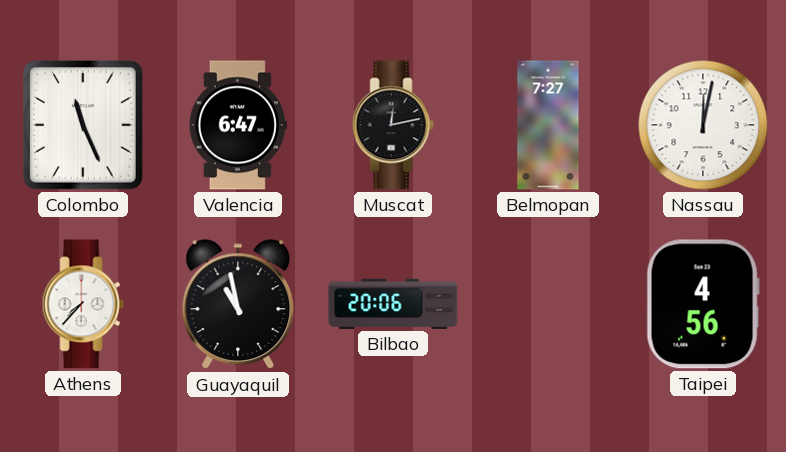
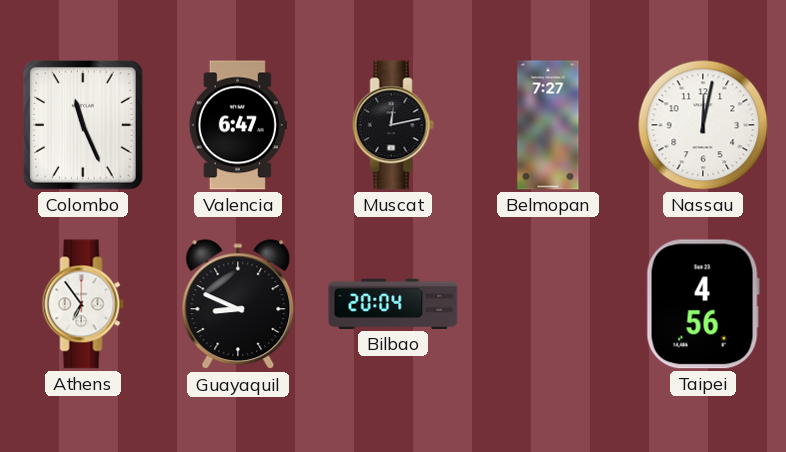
Athens: 7:37 -> 6:54 (83, 304)
Guayaquil: 10:58 -> 8:49 (238, 305)
Bilbao: 20:06 -> 20:04 (393, 304)
